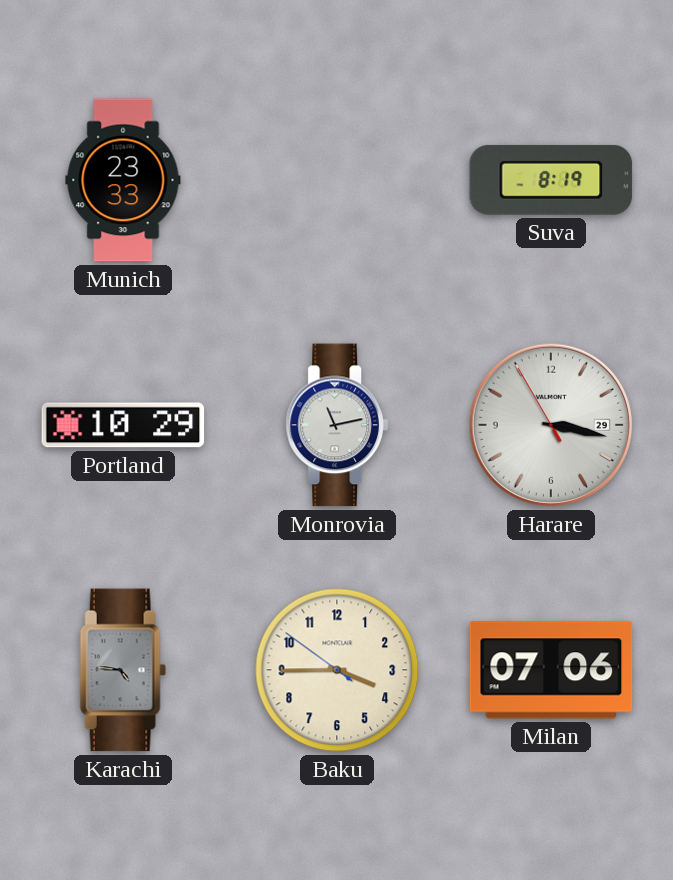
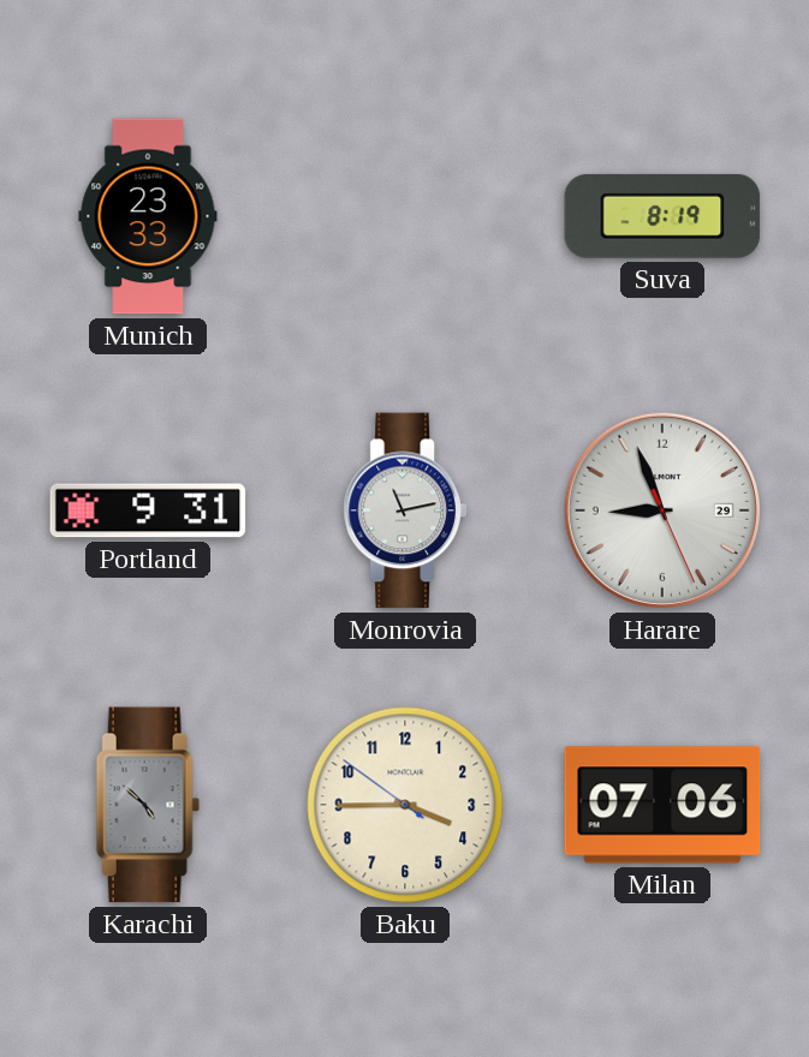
Portland: 10:29 -> 9:31 (148, 510)
Harare: 3:16 -> 8:56 (662, 510)
Karachi: 4:46 -> 4:52 (148, 805)
